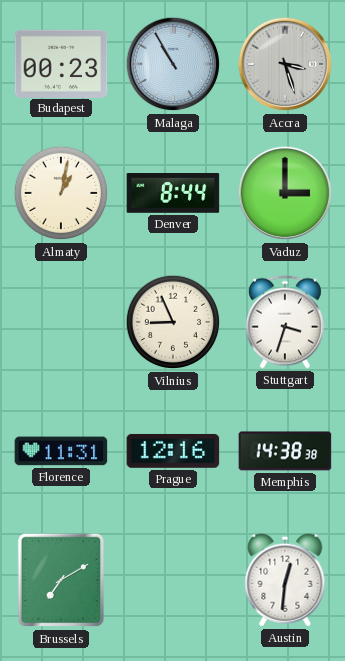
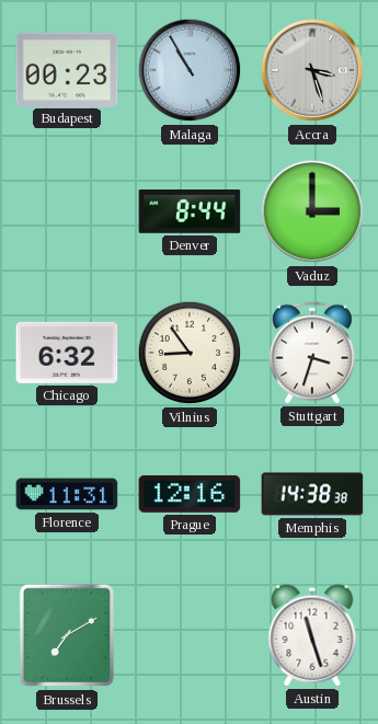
Almaty: 1:02 -> none (61, 193)
Chicago: none -> 6:32 (67, 353)
Vilnius: 8:56 -> 8:54 (190, 353)
Austin: 12:31 -> 11:27 (312, 635)
